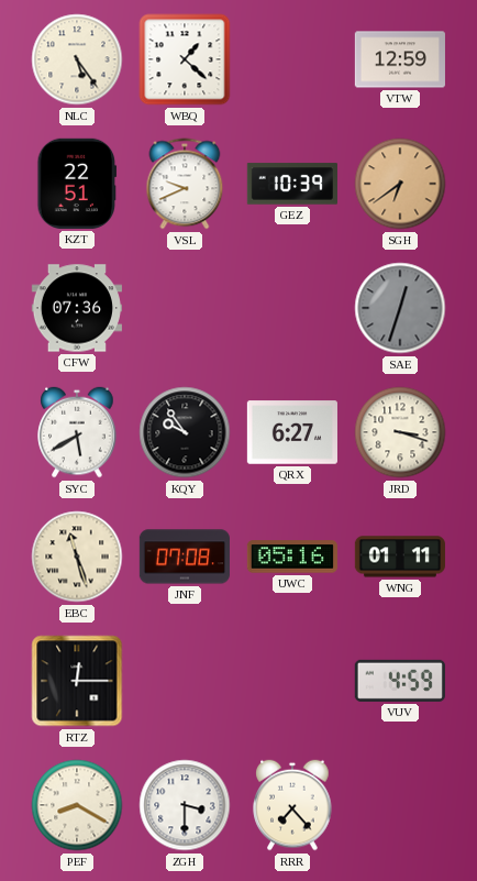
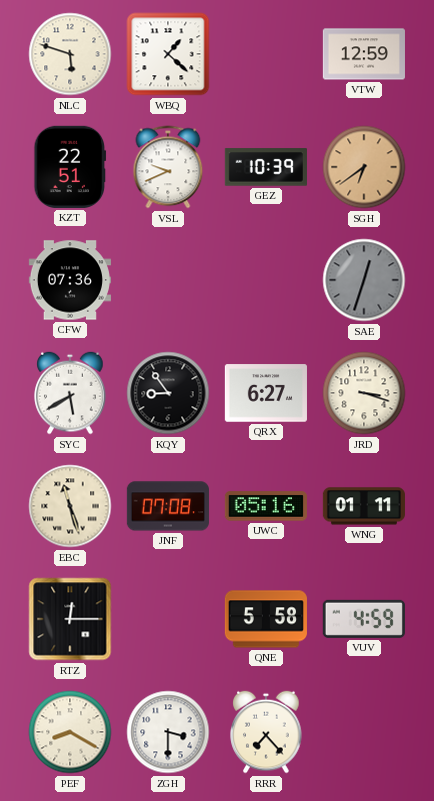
NLC: 5:24 -> 5:48 (70, 54)
KQY: 9:54 -> 8:54 (168, 393)
QNE: none -> 5:58 (266, 619)
